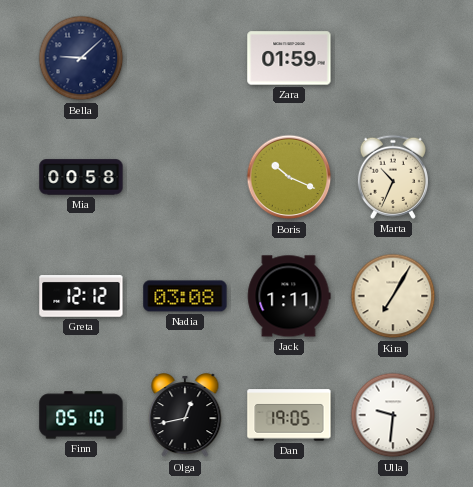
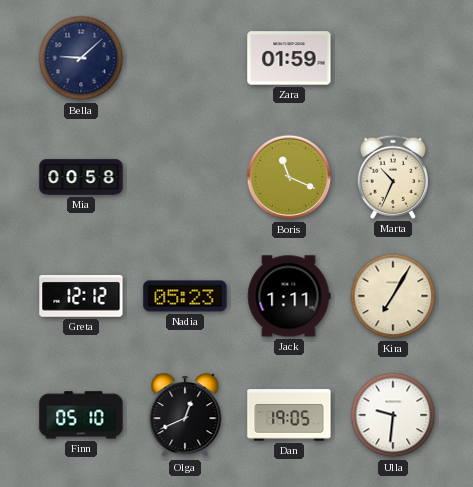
Boris: 10:19 -> 11:19 (289, 177)
Nadia: 03:08 -> 05:23 (185, 296)
Olga: 12:43 -> 12:41 (185, 416)
